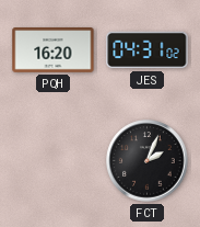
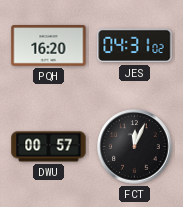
DWU: none -> 00:57 (49, 147)
FCT: 2:04 -> 12:04 (135, 147)
